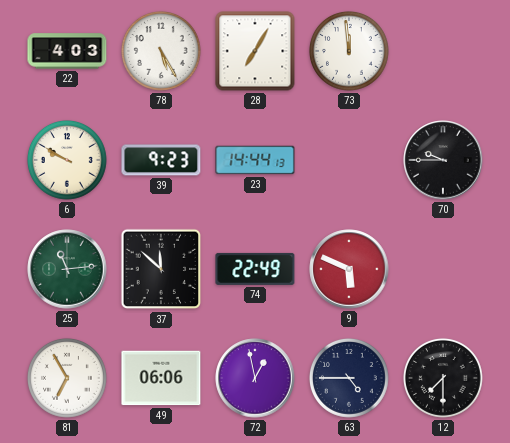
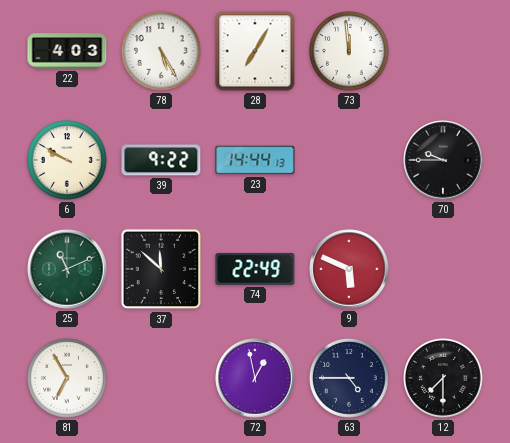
39: 9:23 -> 9:22 (161, 160)
25: 11:14 -> 11:11 (67, 269)
49: 06:06 -> none (161, 378)
